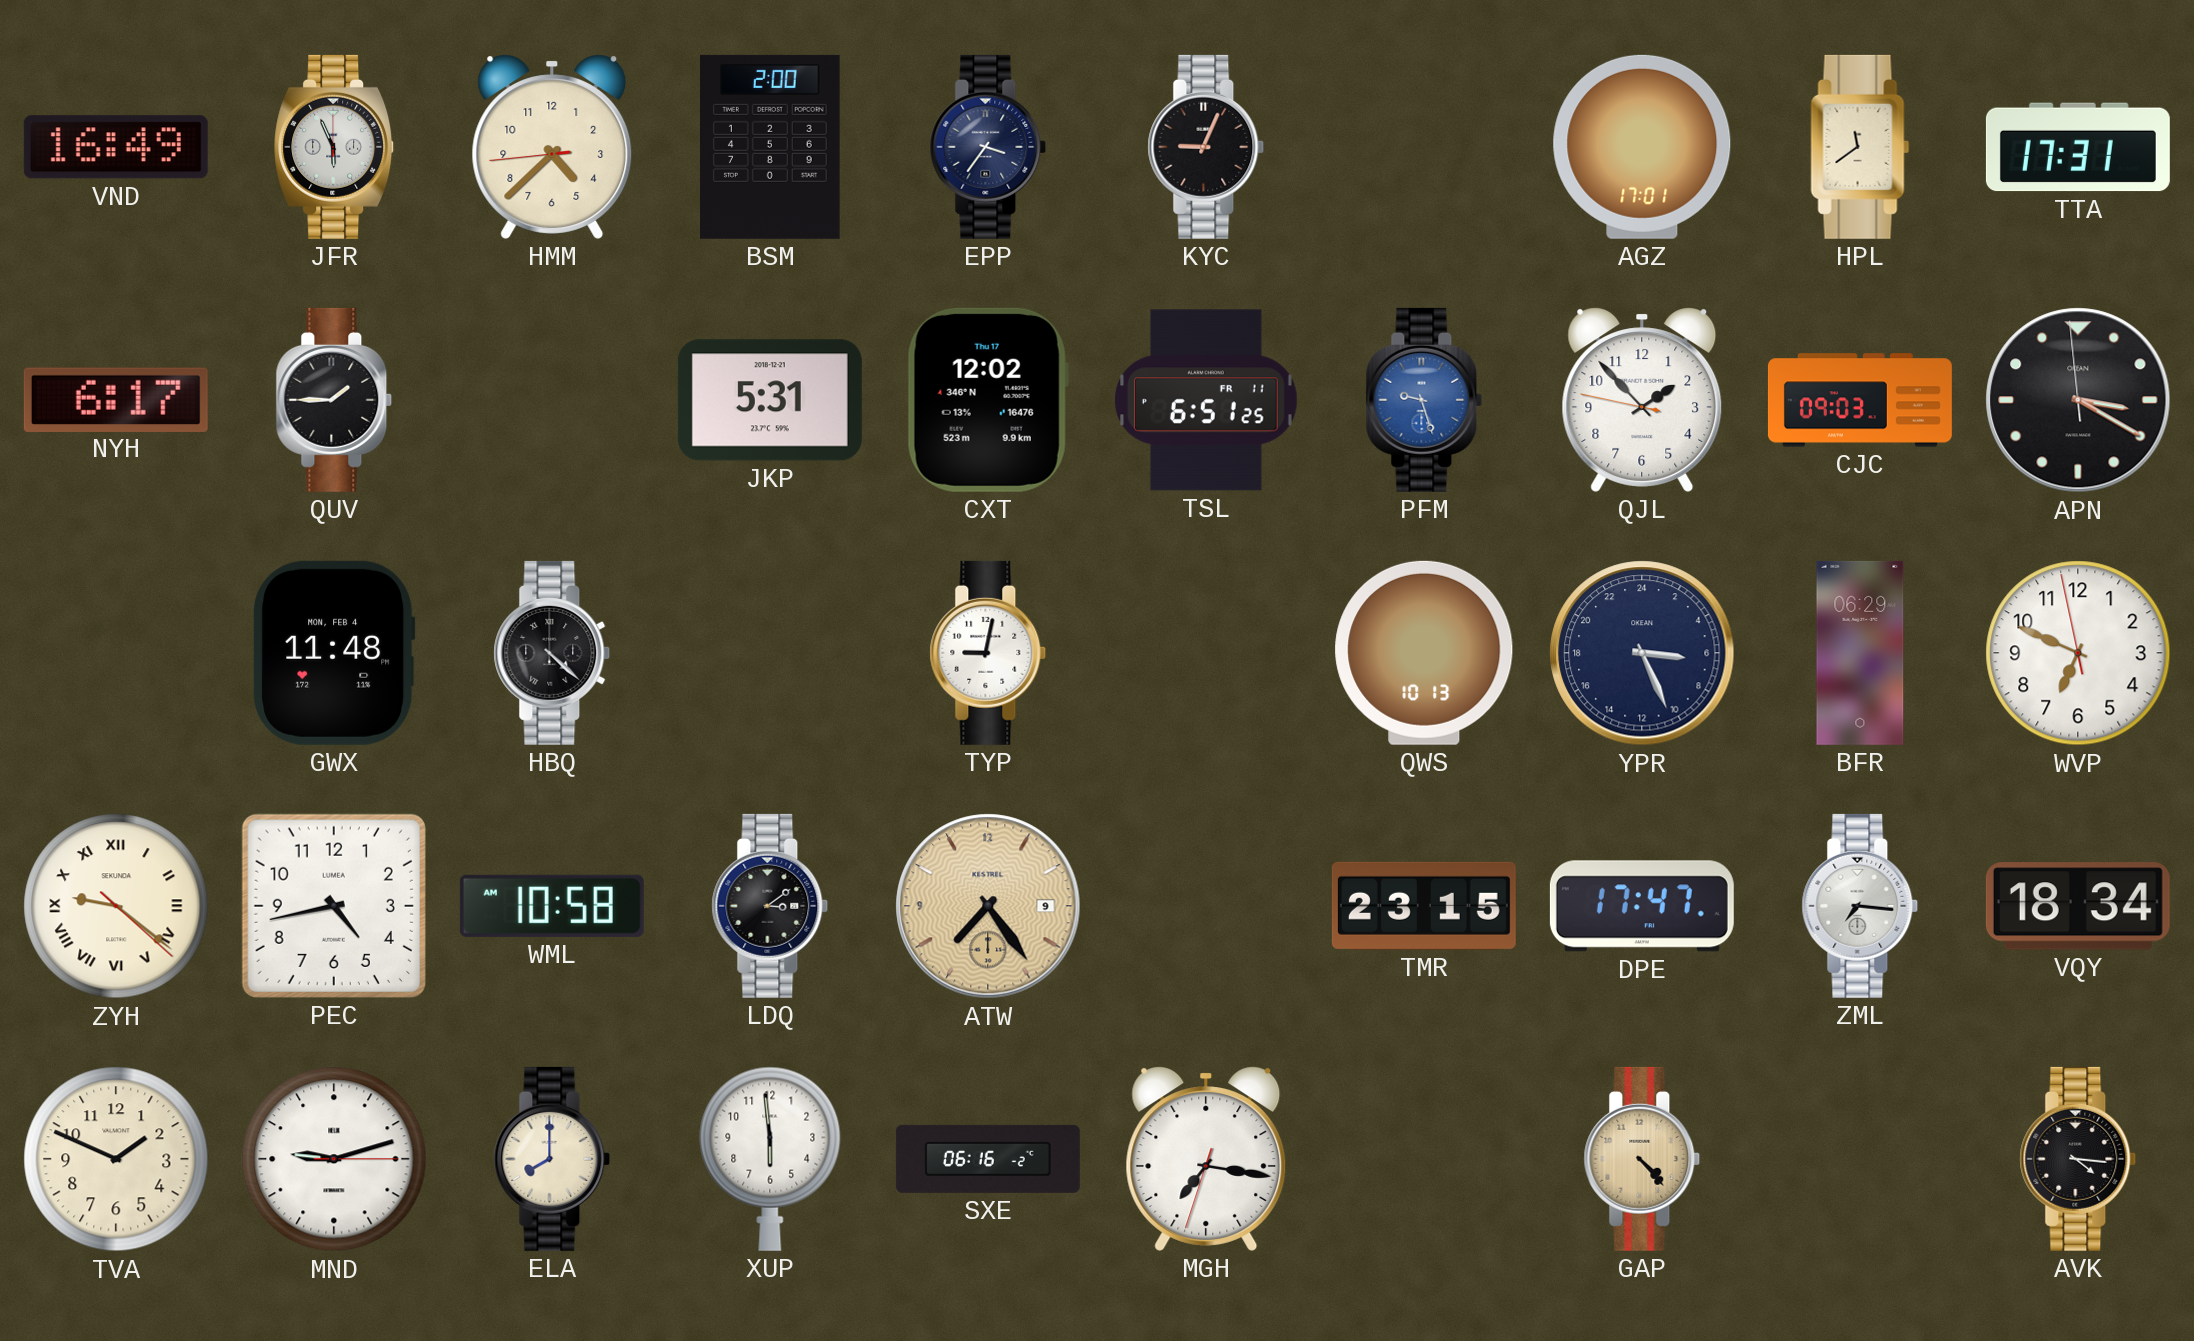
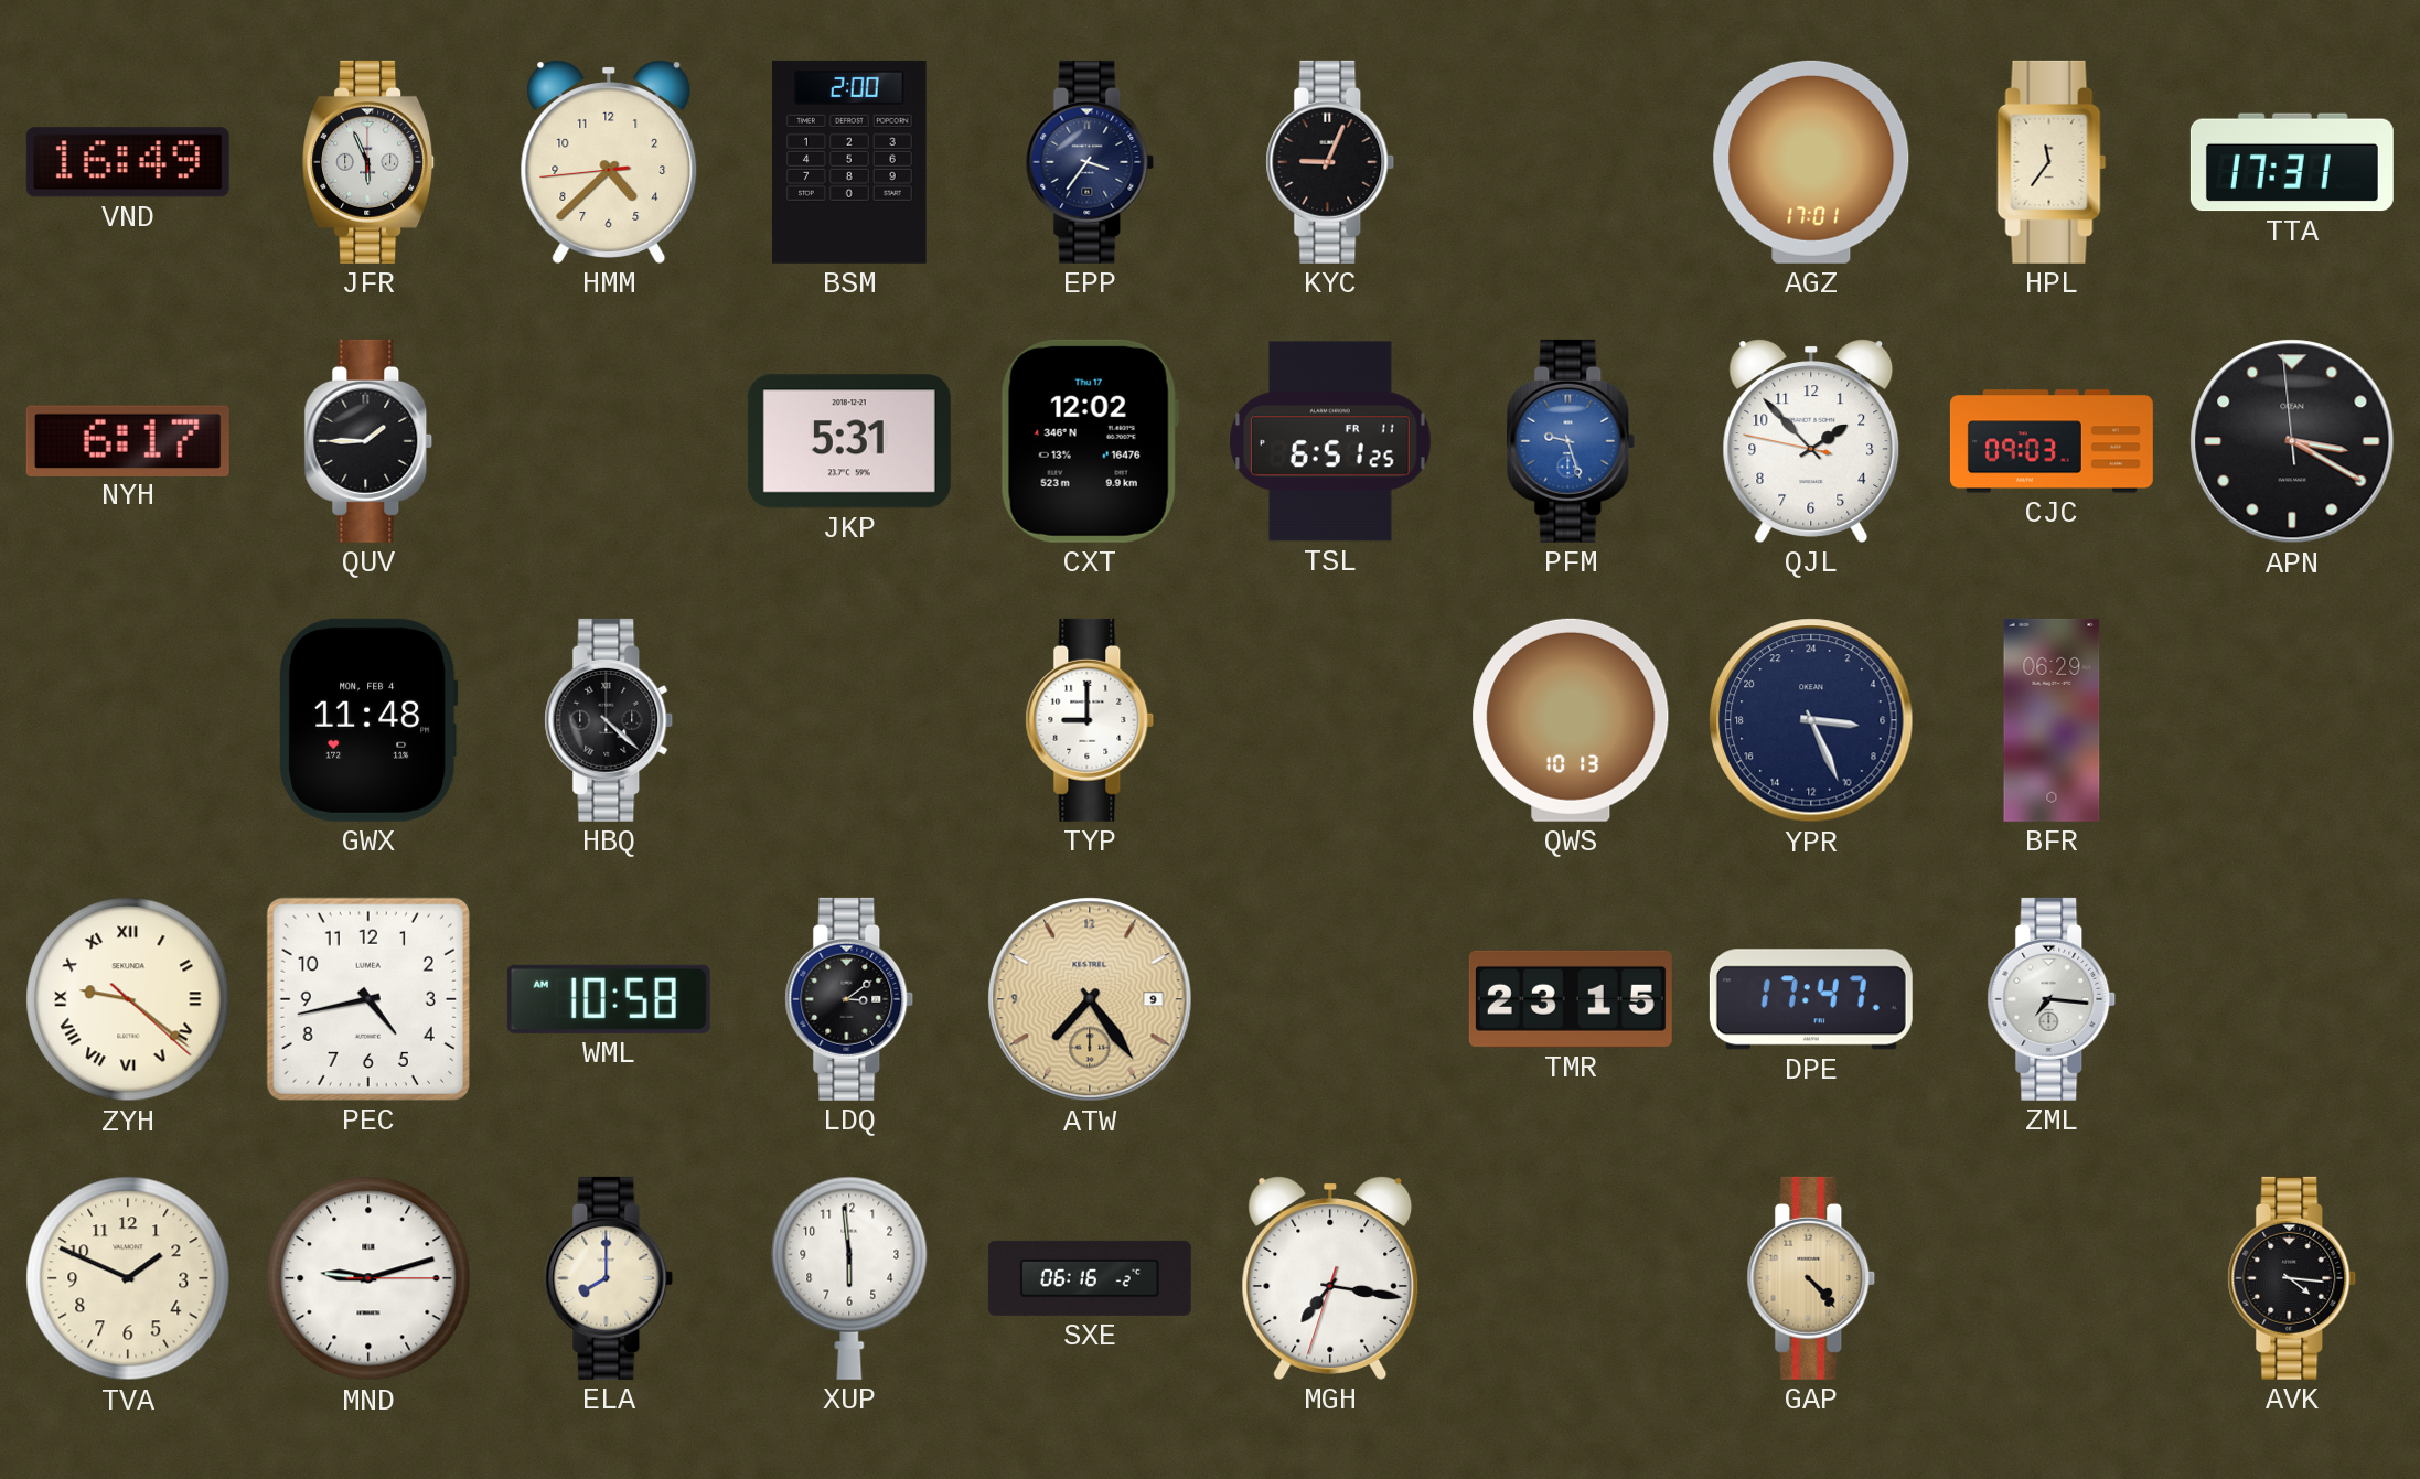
HPL: 11:39 -> 11:36 (2052, 162)
TYP: 9:02 -> 9:00 (1090, 720)
WVP: 6:48 -> none (2078, 653)
VQY: 18:34 -> none (2078, 906)
